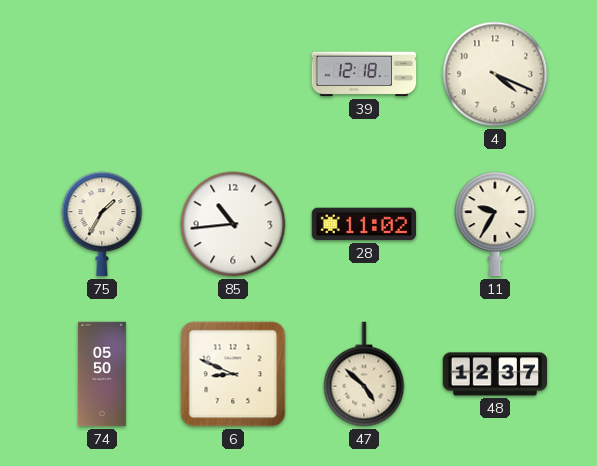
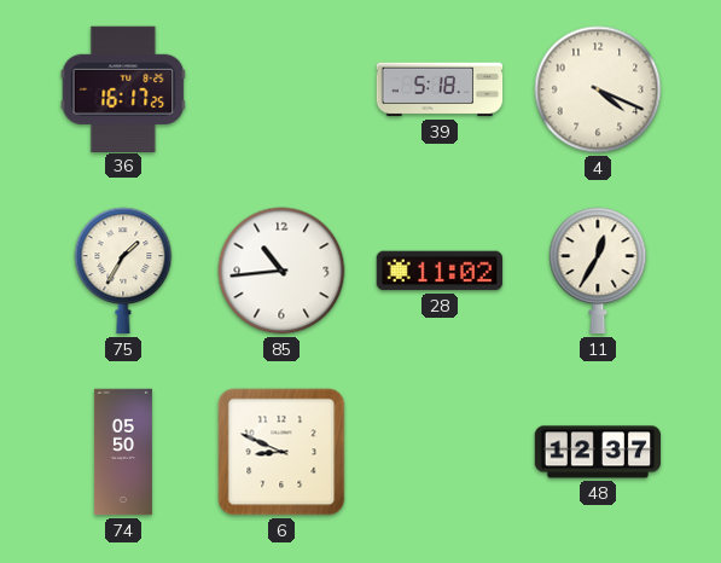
36: none -> 16:17 (123, 88)
39: 12:18 -> 5:18 (440, 89)
11: 9:35 -> 12:35 (598, 271)
47: 4:52 -> none (364, 374)
